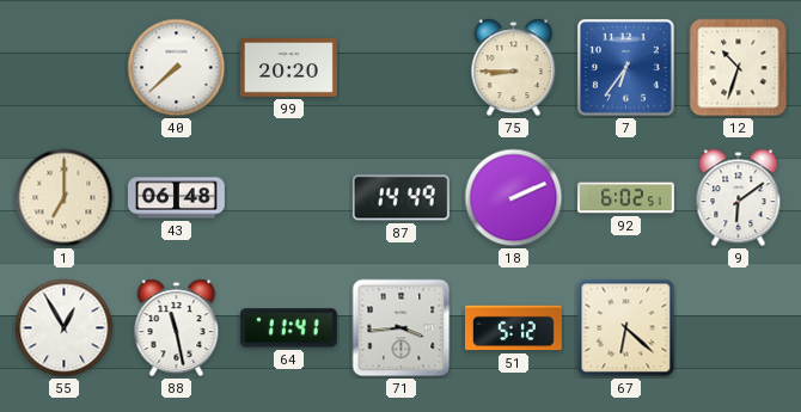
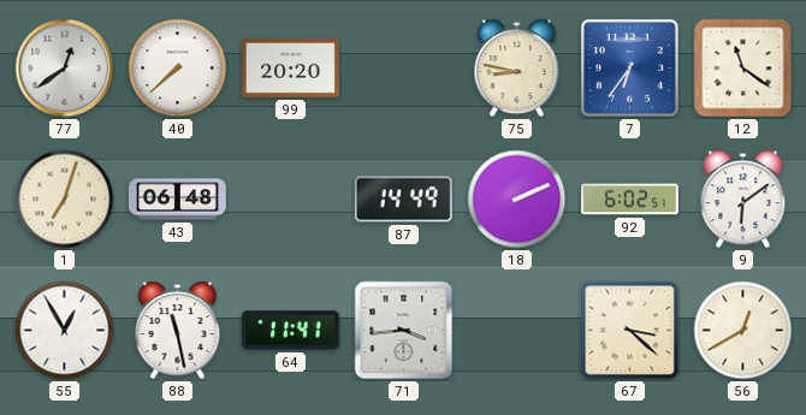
77: none -> 12:39 (65, 69)
75: 8:45 -> 8:47 (517, 69)
12: 10:33 -> 11:21 (743, 69)
1: 7:00 -> 7:03 (65, 200)
51: 5:12 -> none (514, 328)
67: 6:22 -> 3:22 (630, 331)
56: none -> 12:40 (743, 331)
